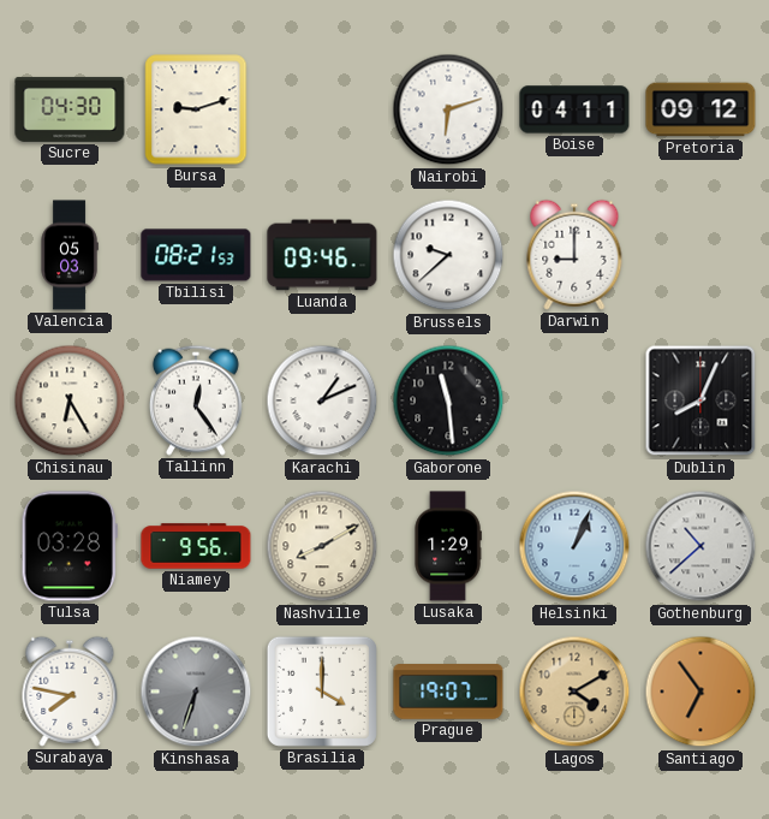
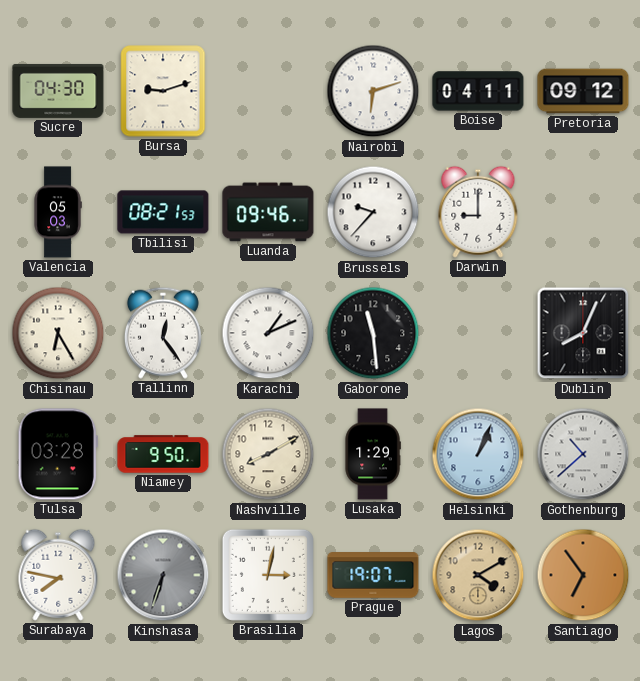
Brussels: 9:38 -> 9:37 (373, 212)
Niamey: 9:56 -> 9:50 (163, 454)
Brasilia: 4:00 -> 3:02 (268, 575)
